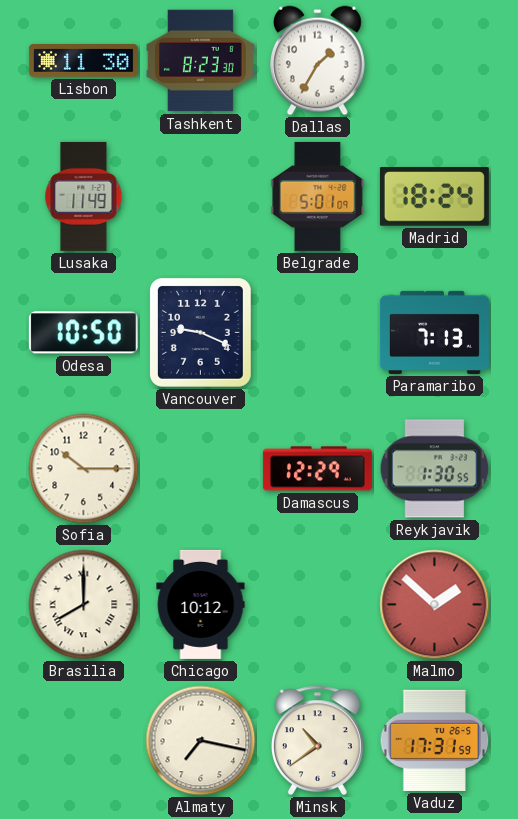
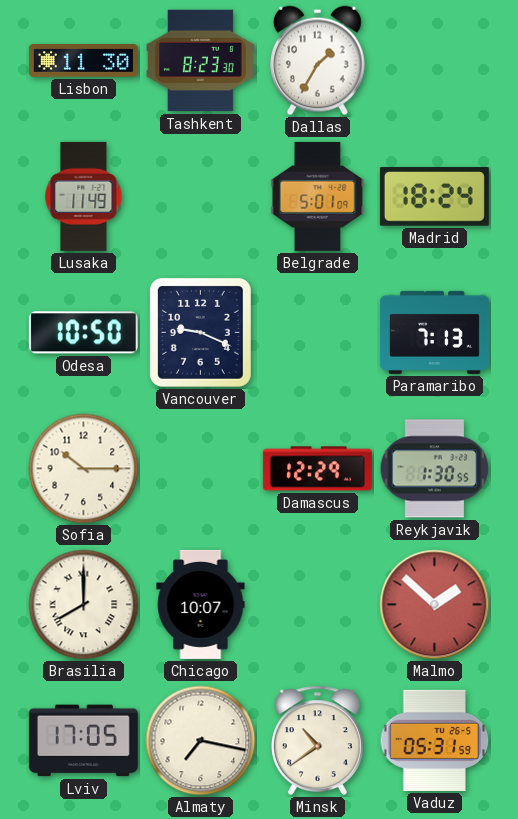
Chicago: 10:12 -> 10:07 (201, 604)
Lviv: none -> 17:05 (83, 741)
Vaduz: 17:31 -> 05:31 (435, 740)
